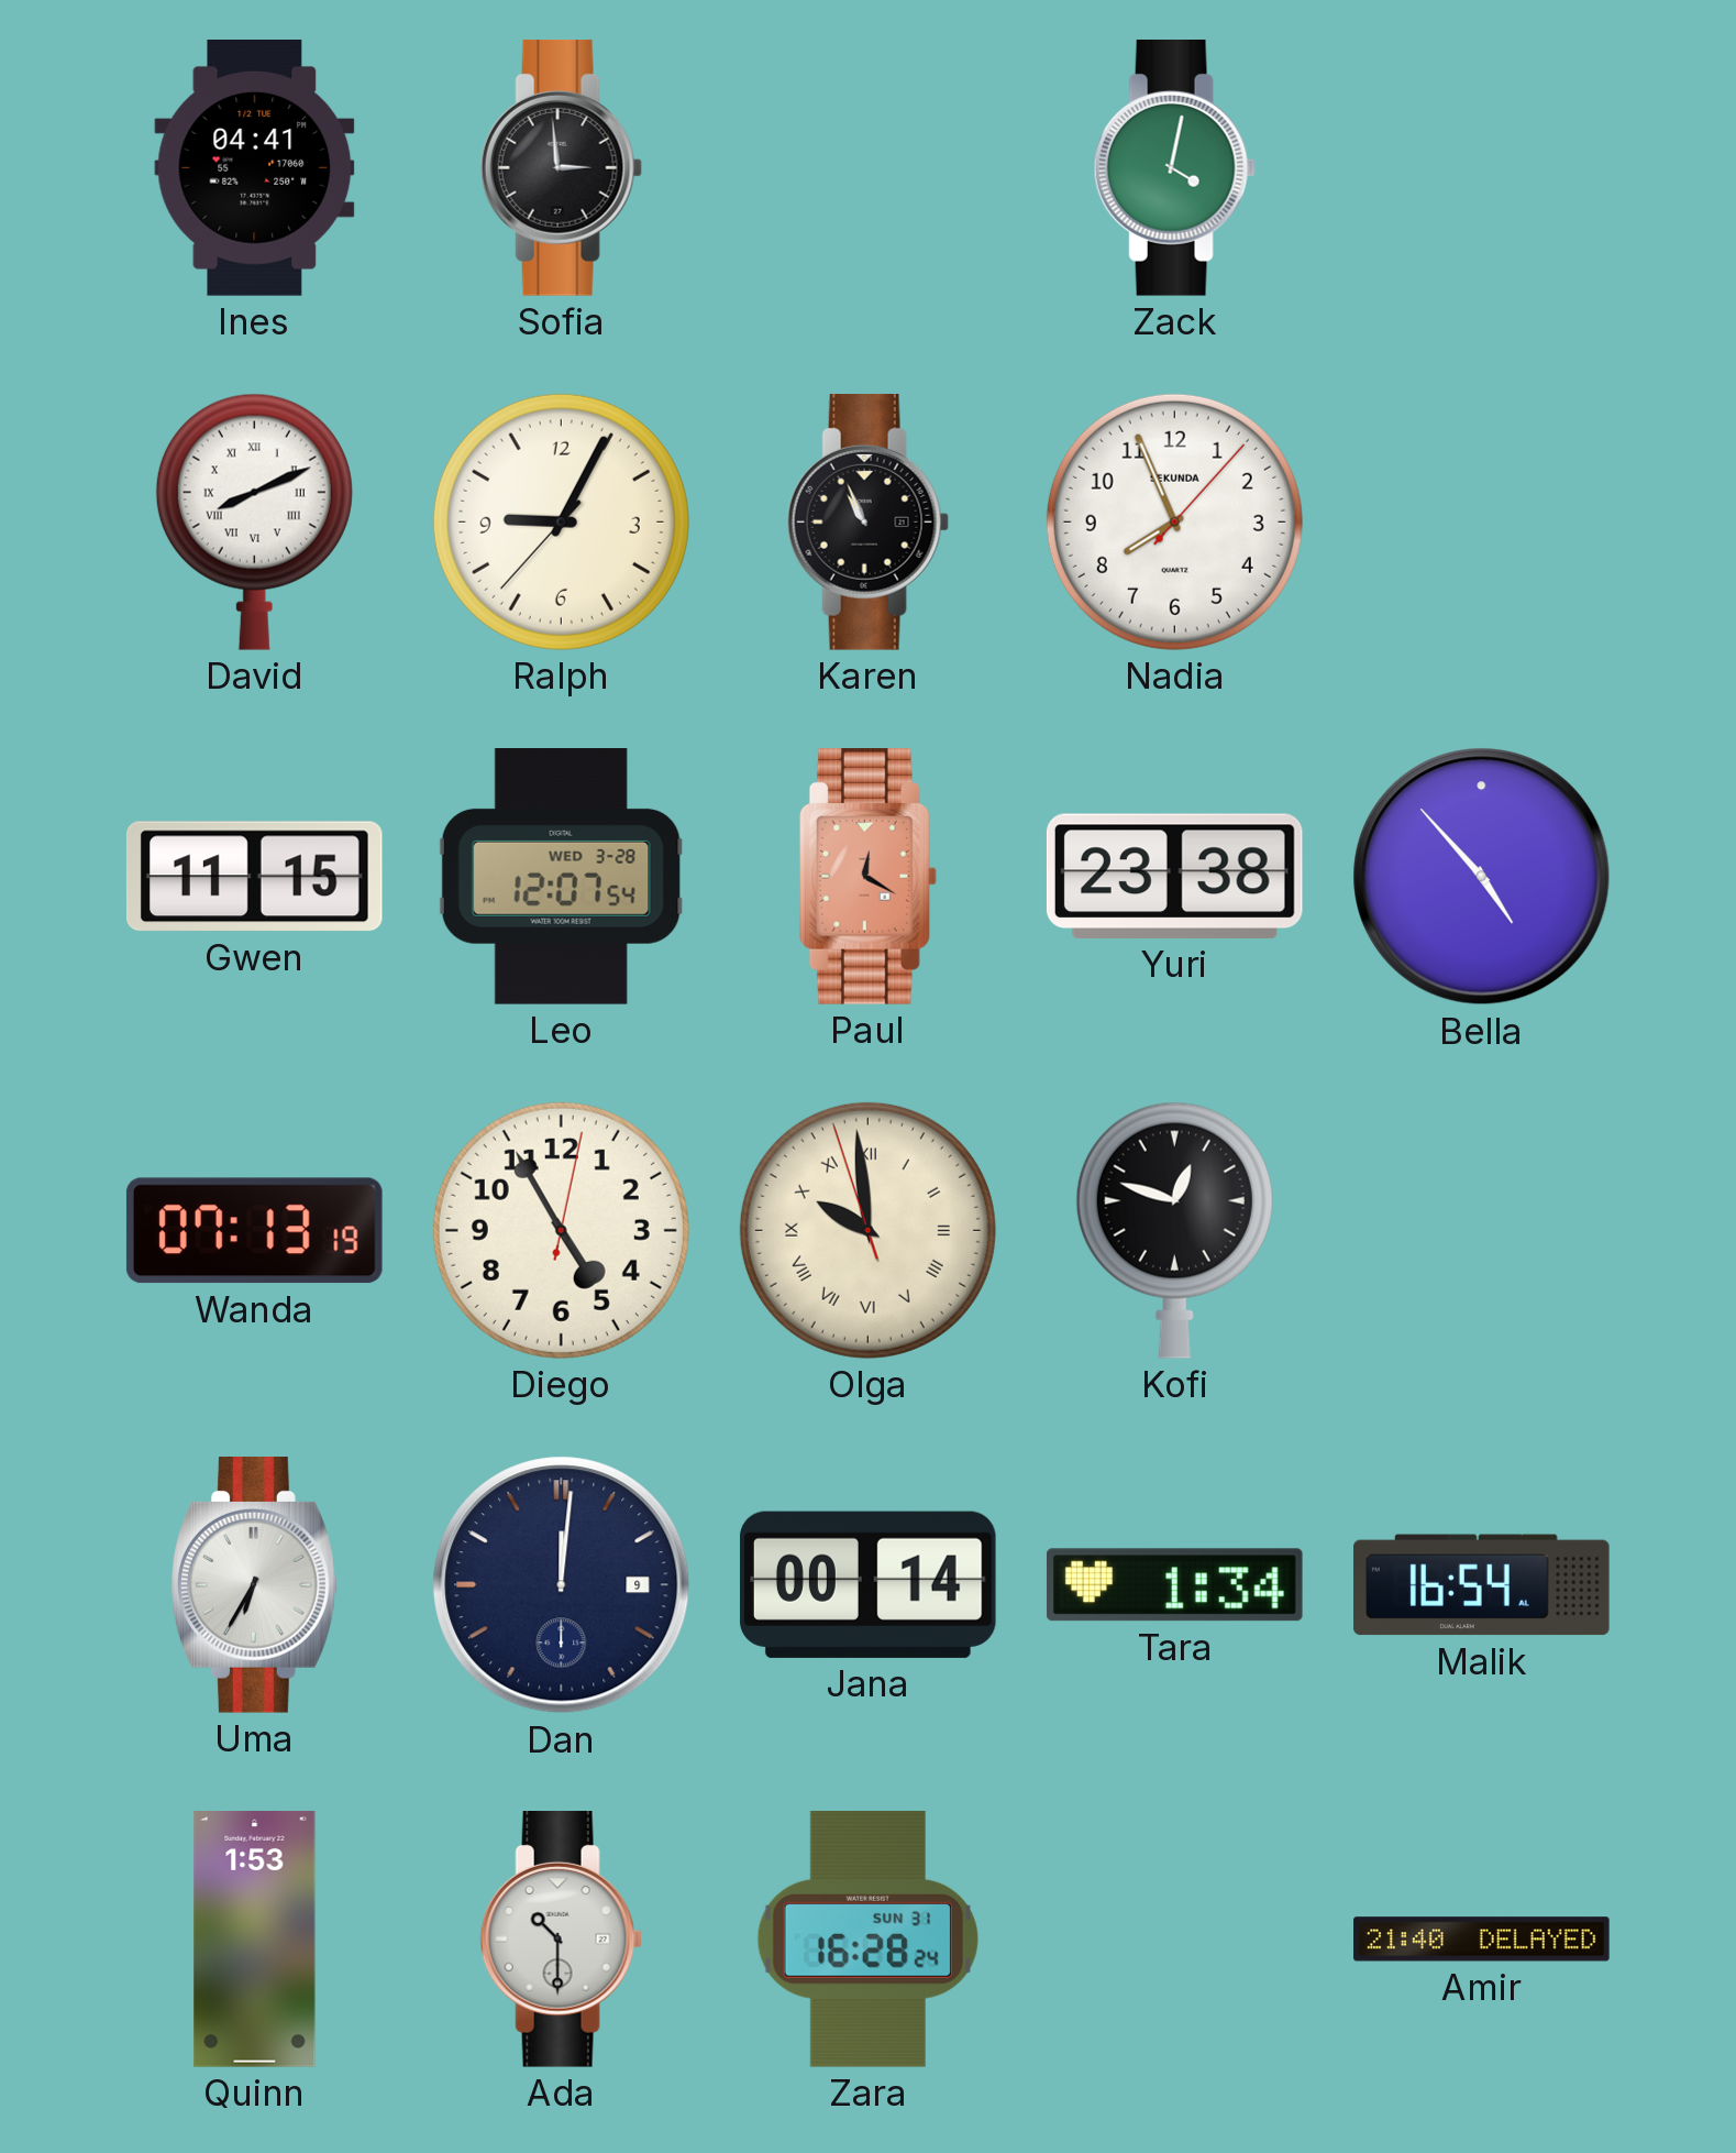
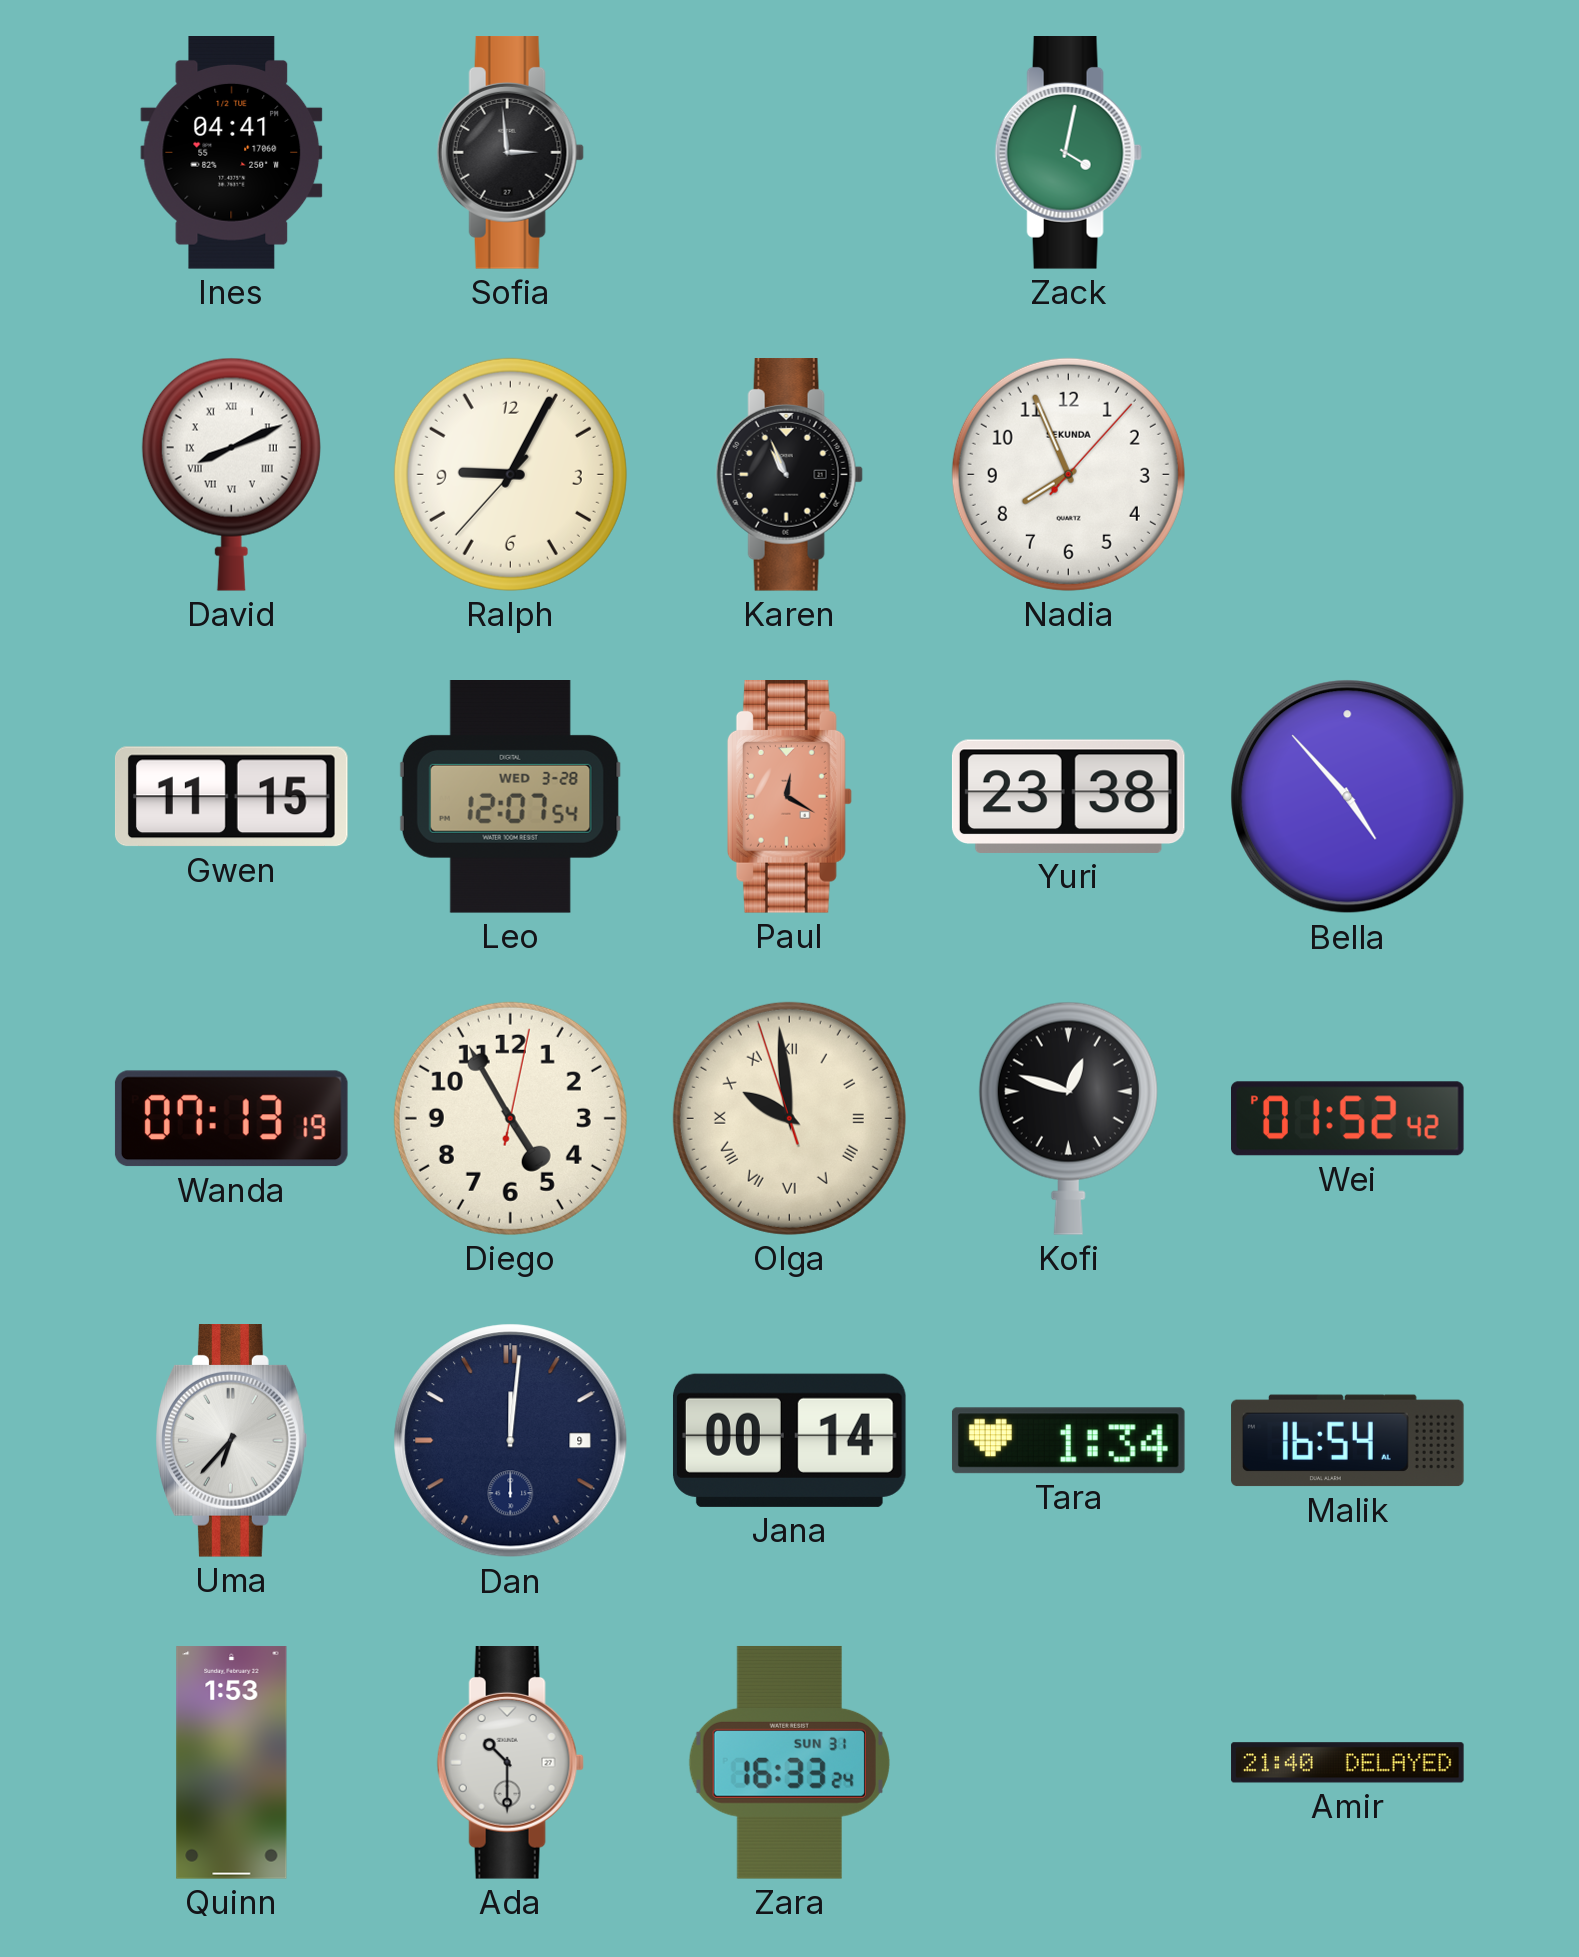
Wei: none -> 01:52 (1348, 1119)
Uma: 6:35 -> 6:37 (232, 1441)
Zara: 16:28 -> 16:33 (789, 1762)
